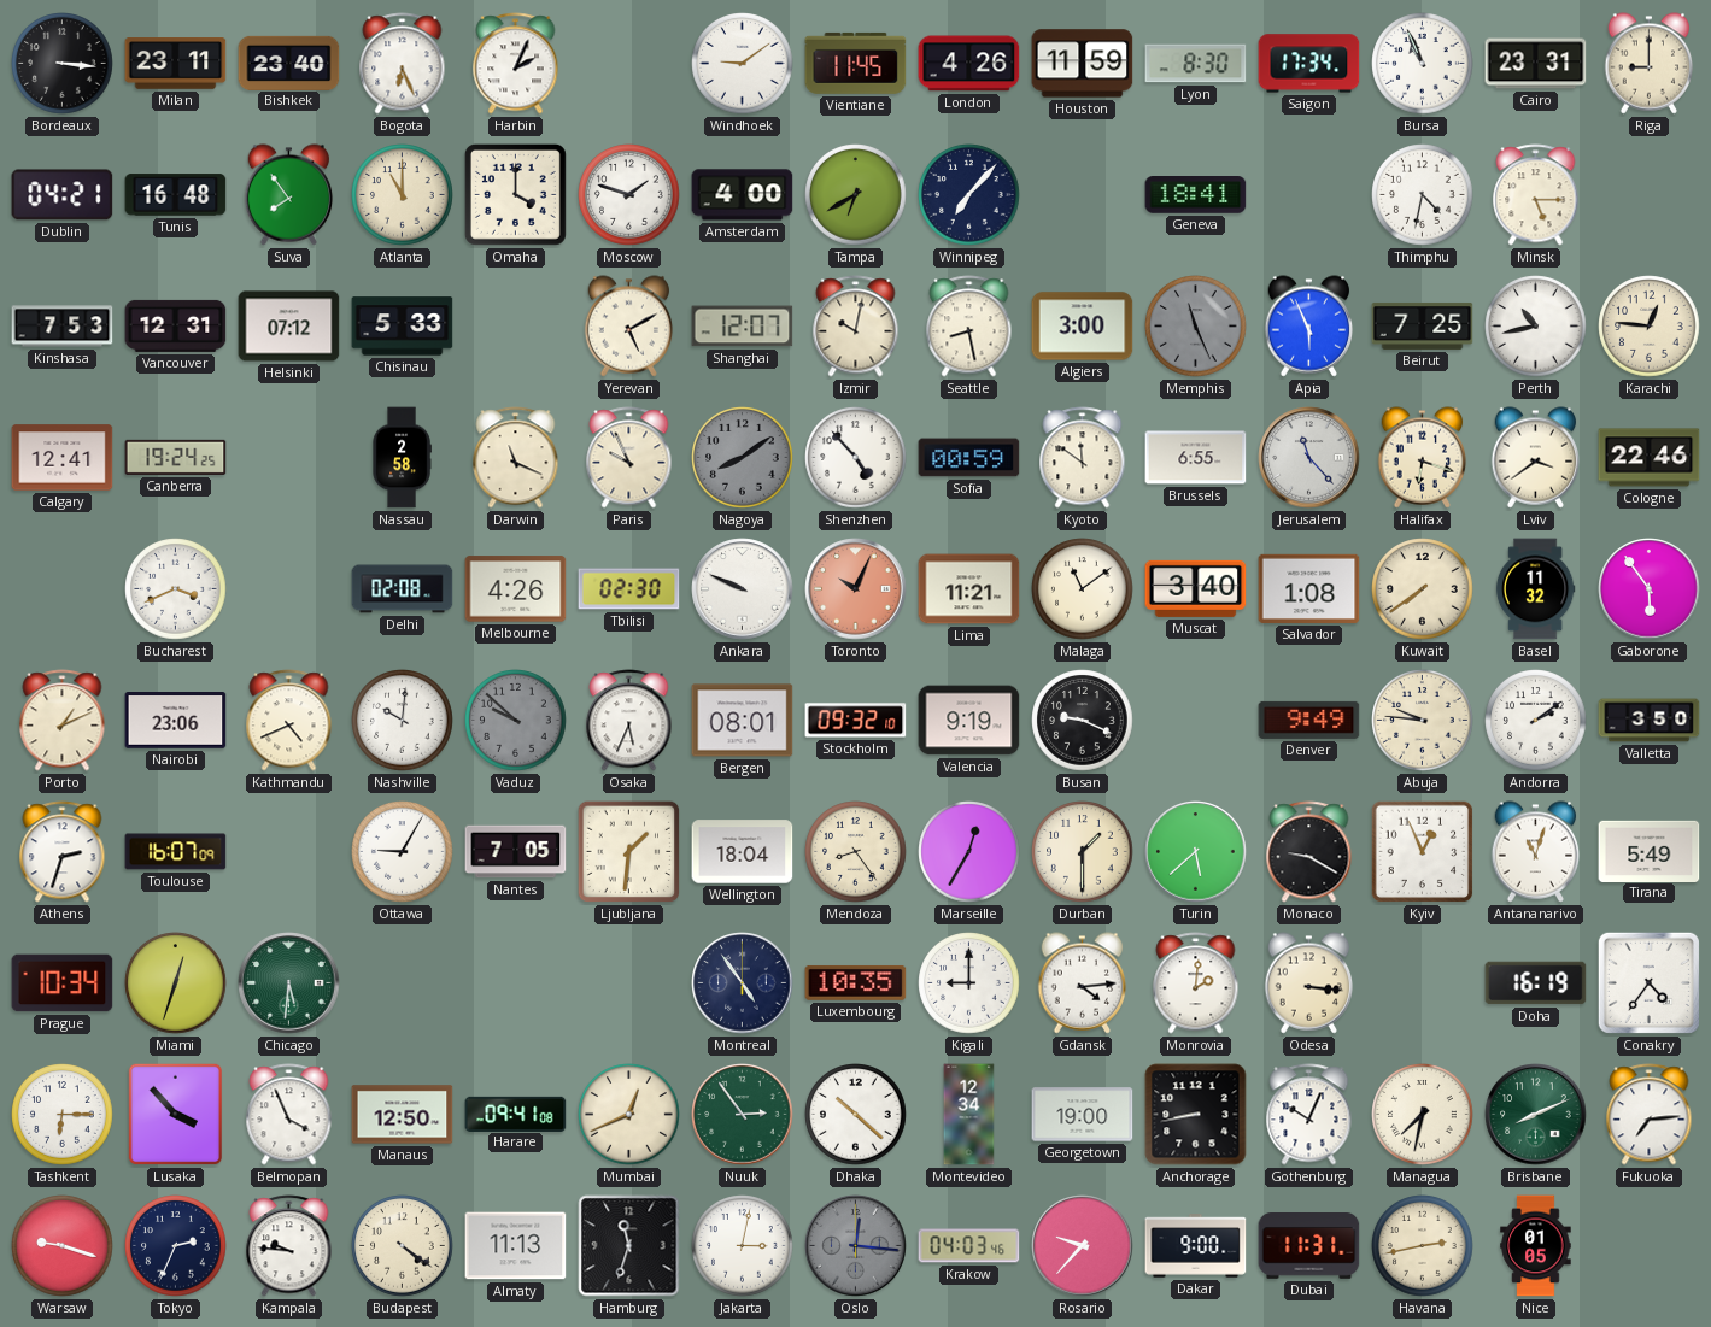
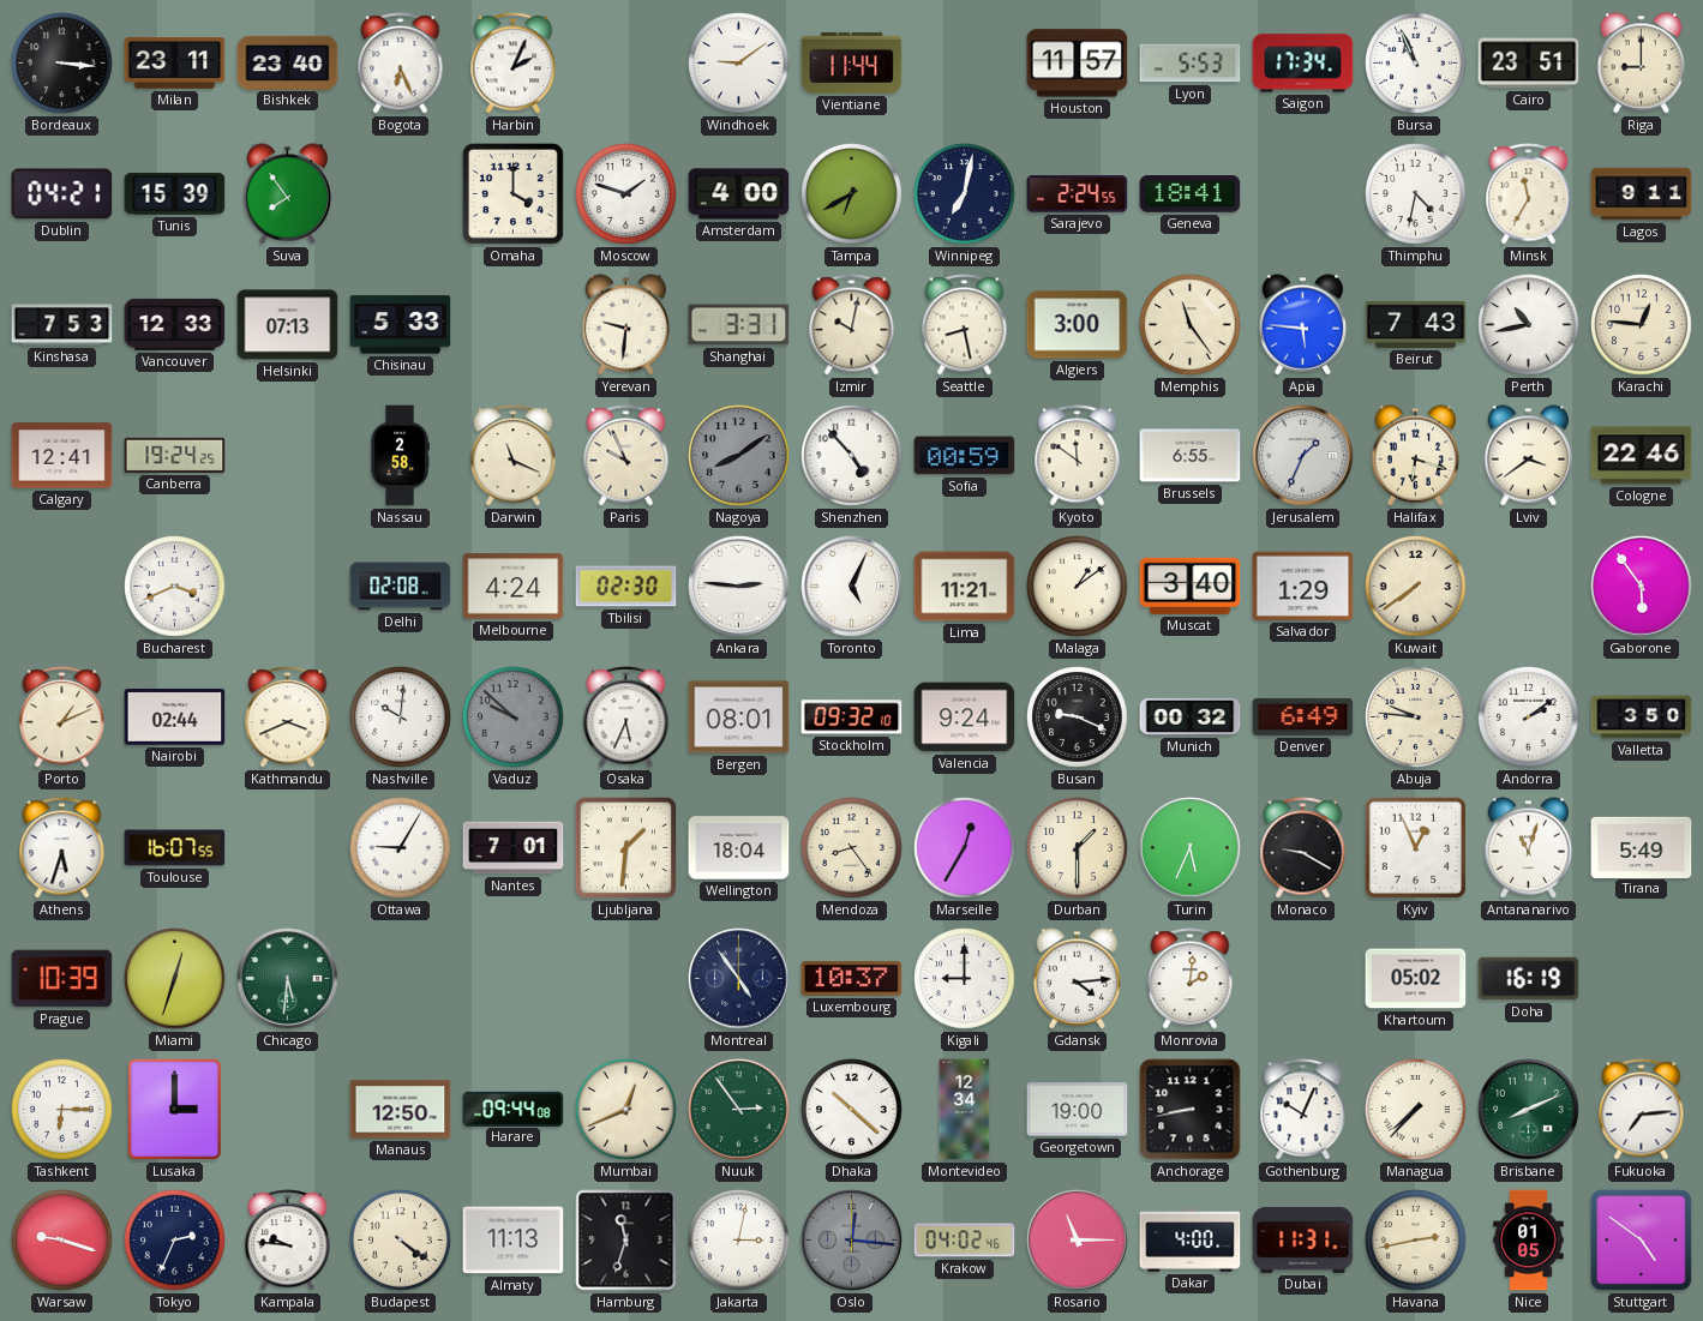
Vientiane: 11:45 -> 11:44 (852, 62)
London: 4:26 -> none (969, 64)
Houston: 11:59 -> 11:57 (1078, 64)
Lyon: 8:30 -> 5:53 (1191, 64)
Cairo: 23:31 -> 23:51 (1529, 64)
Tunis: 16:48 -> 15:39 (175, 194)
Atlanta: 11:00 -> none (403, 195)
Winnipeg: 7:07 -> 7:02 (965, 194)
Sarajevo: none -> 2:24 (1078, 194)
Minsk: 5:15 -> 11:35 (1529, 194)
Lagos: none -> 9:11 (1642, 194)
Vancouver: 12:31 -> 12:33 (175, 324)
Helsinki: 07:12 -> 07:13 (288, 325)
Yerevan: 5:10 -> 9:31 (626, 325)
Shanghai: 12:07 -> 3:31 (739, 325)
Memphis: 11:26 -> 11:24 (1191, 325)
Memphis dial: grey -> cream (1191, 325)
Apia: 5:56 -> 5:46 (1303, 325)
Beirut: 7:25 -> 7:43 (1416, 324)
Jerusalem: 11:23 -> 1:34 (1303, 456)
Melbourne: 4:26 -> 4:24 (514, 587)
Ankara: 9:49 -> 2:46 (739, 587)
Toronto: 10:04 -> 5:04 (852, 587)
Toronto dial: salmon -> white (852, 587)
Malaga: 11:09 -> 1:09 (1078, 587)
Salvador: 1:08 -> 1:29 (1303, 586)
Basel: 11:32 -> none (1535, 589)
Nairobi: 23:06 -> 02:44 (175, 717)
Kathmandu: 4:41 -> 3:41 (288, 717)
Valencia: 9:19 -> 9:24 (965, 717)
Munich: none -> 00:32 (1191, 716)
Denver: 9:49 -> 6:49 (1303, 716)
Athens: 2:33 -> 5:33 (62, 848)
Toulouse: 16:07:09 -> 16:07:55 (175, 848)
Nantes: 7:05 -> 7:01 (514, 848)
Turin: 5:38 -> 5:34 (1191, 848)
Prague: 10:34 -> 10:39 (62, 979)
Luxembourg: 10:35 -> 10:37 (852, 978)
Odesa: 3:16 -> none (1309, 983)
Khartoum: none -> 05:02 (1416, 979)
Conakry: 4:36 -> none (1648, 982)
Lusaka: 3:53 -> 3:00 (175, 1110)
Belmopan: 3:56 -> none (289, 1115)
Harare: 09:41 -> 09:44 (514, 1109)
Managua: 7:32 -> 7:37 (1416, 1110)
Krakow: 04:03 -> 04:02 (965, 1241)
Rosario: 9:37 -> 11:15 (1078, 1241)
Dakar: 9:00 -> 4:00 (1191, 1241)
Stuttgart: none -> 4:51 (1641, 1239)
